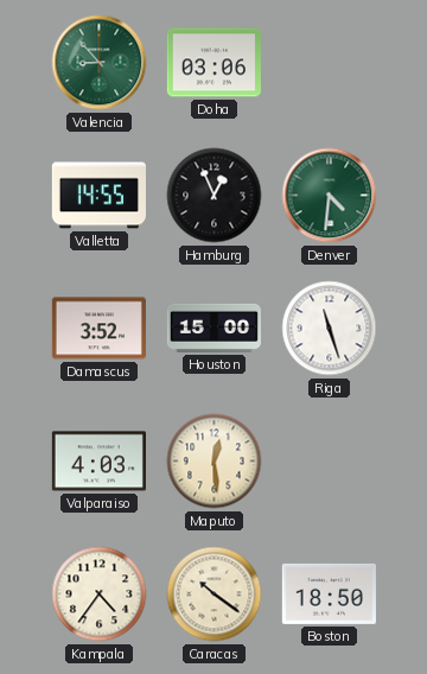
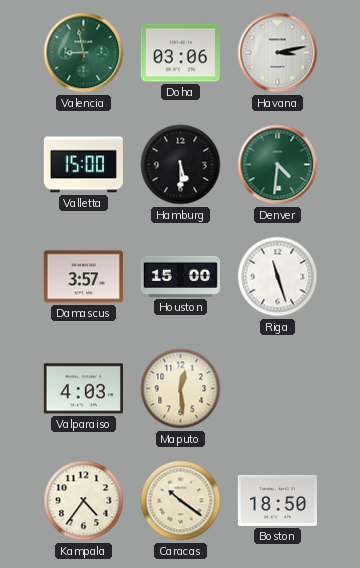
Valencia: 8:53 -> 8:58 (84, 53)
Havana: none -> 3:13 (278, 53)
Valletta: 14:55 -> 15:00 (83, 165)
Hamburg: 12:56 -> 5:30 (181, 165)
Damascus: 3:52 -> 3:57 (83, 277)
